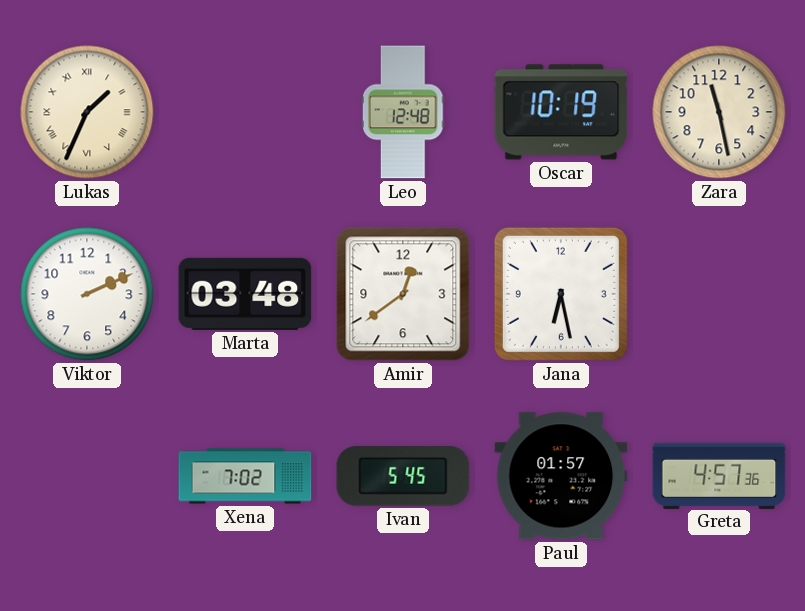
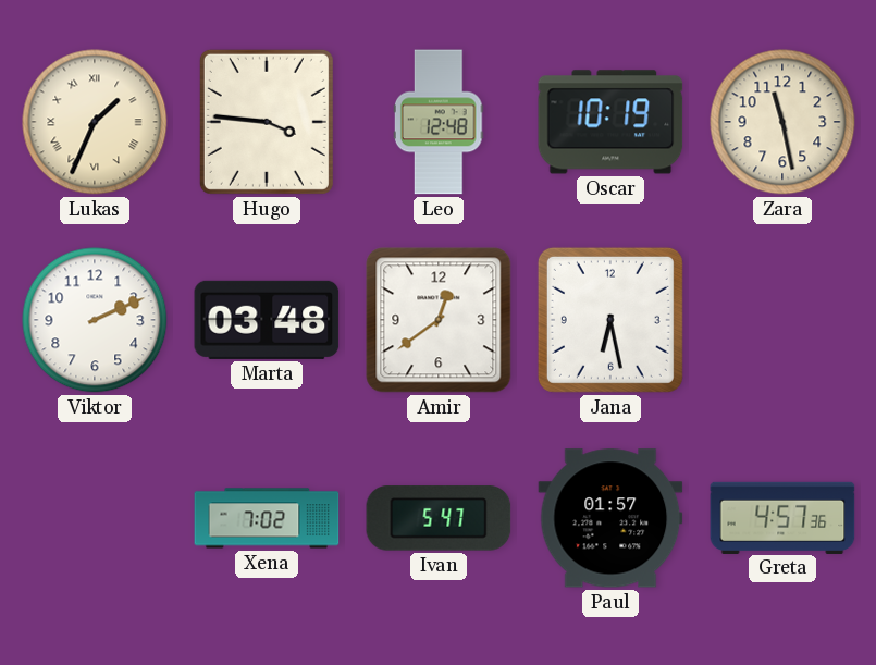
Hugo: none -> 3:46 (267, 122)
Ivan: 5:45 -> 5:47 (439, 518)
